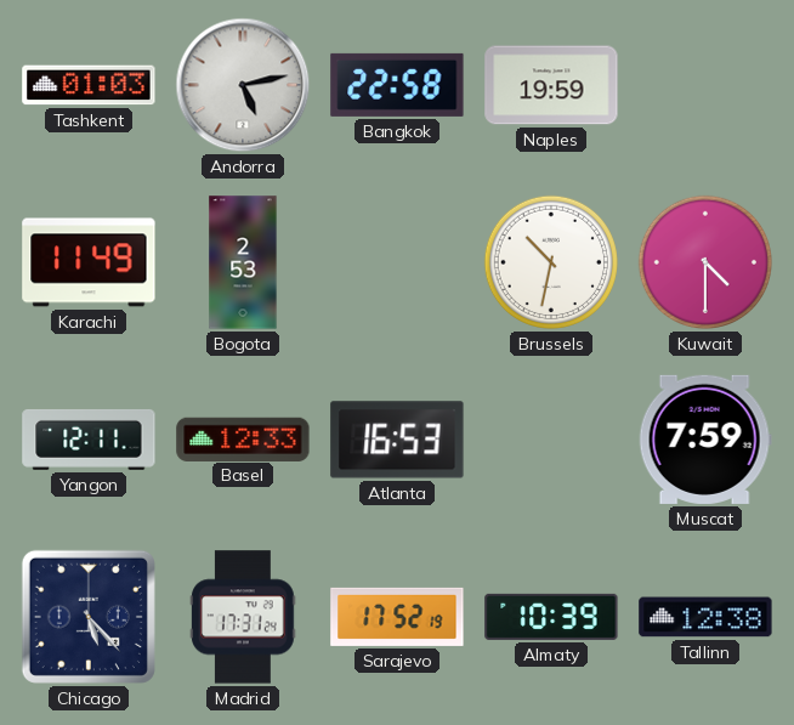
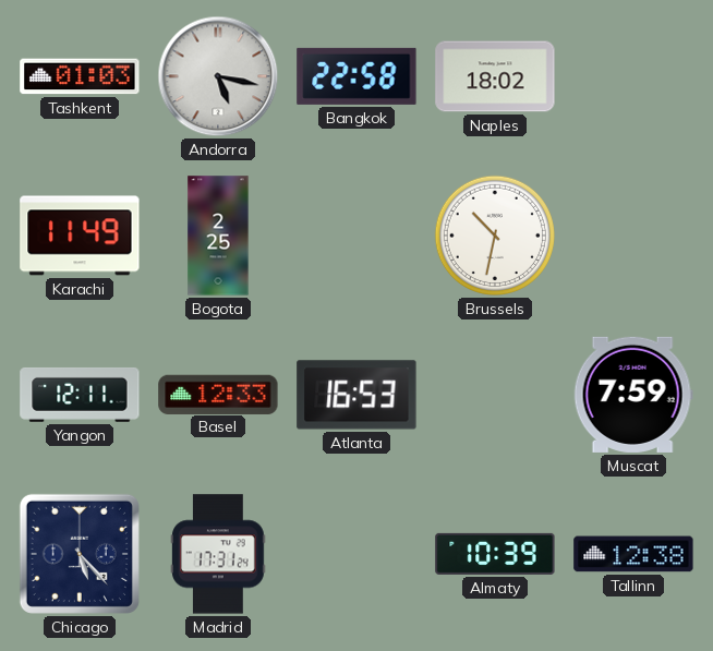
Andorra: 5:13 -> 5:17 (218, 76)
Naples: 19:59 -> 18:02 (495, 76)
Bogota: 2:53 -> 2:25 (218, 236)
Kuwait: 4:30 -> none (705, 262)
Sarajevo: 17:52 -> none (397, 617)
